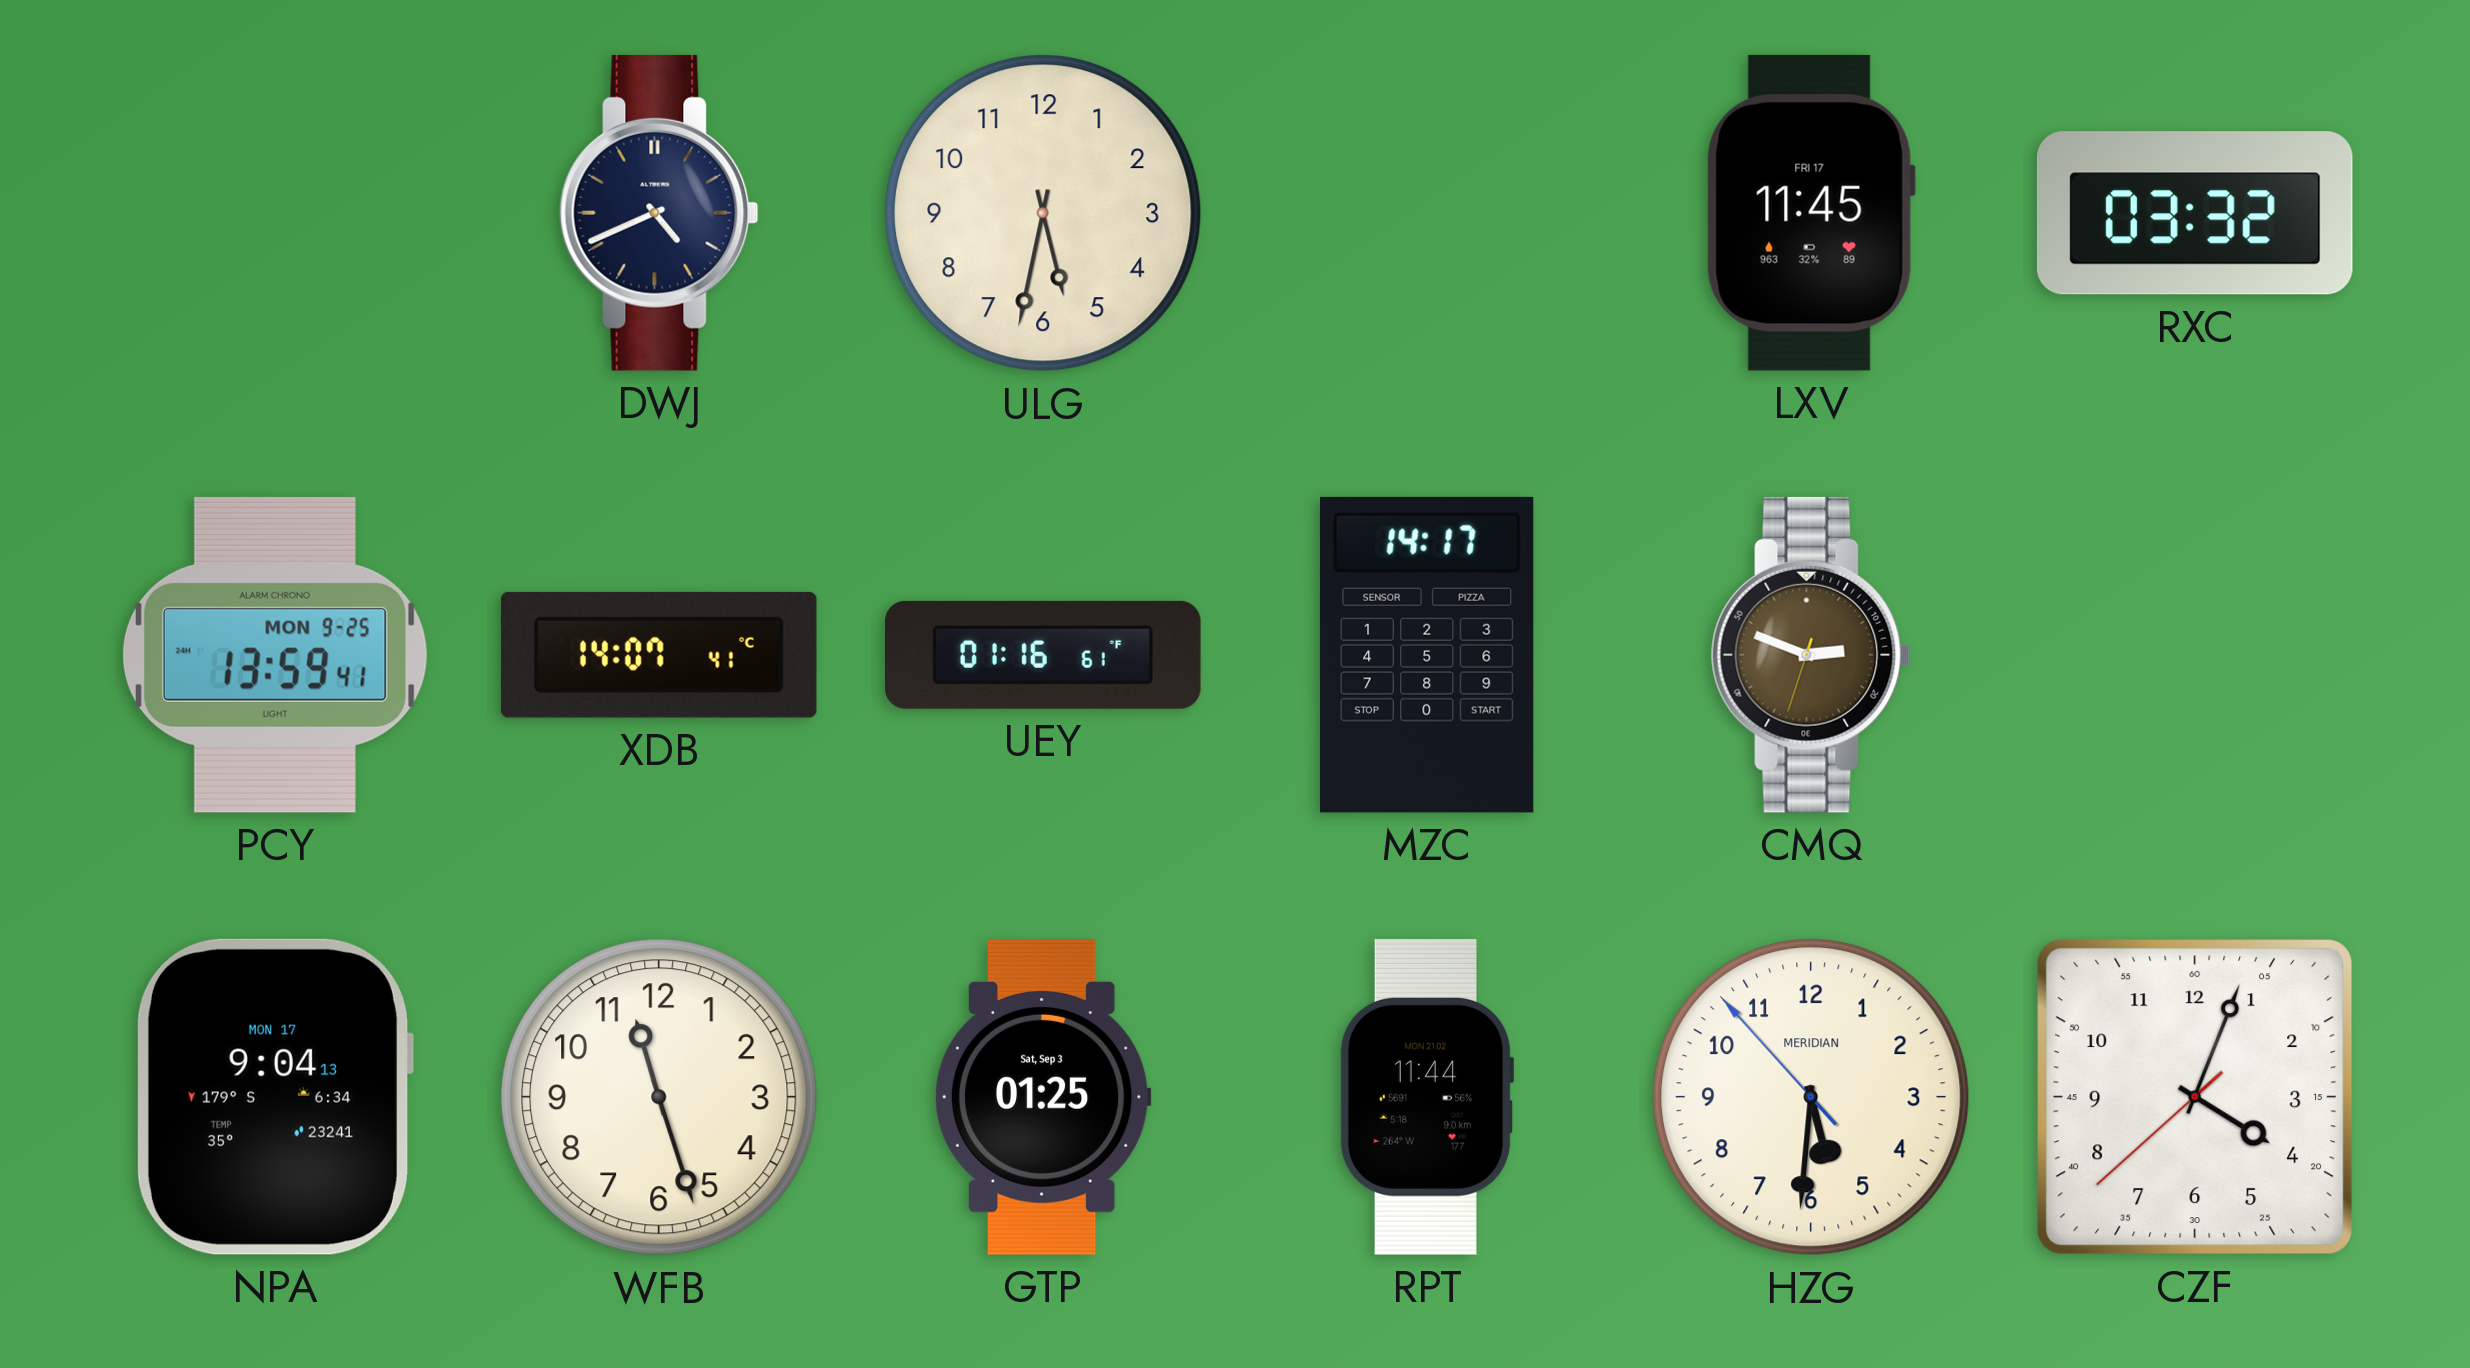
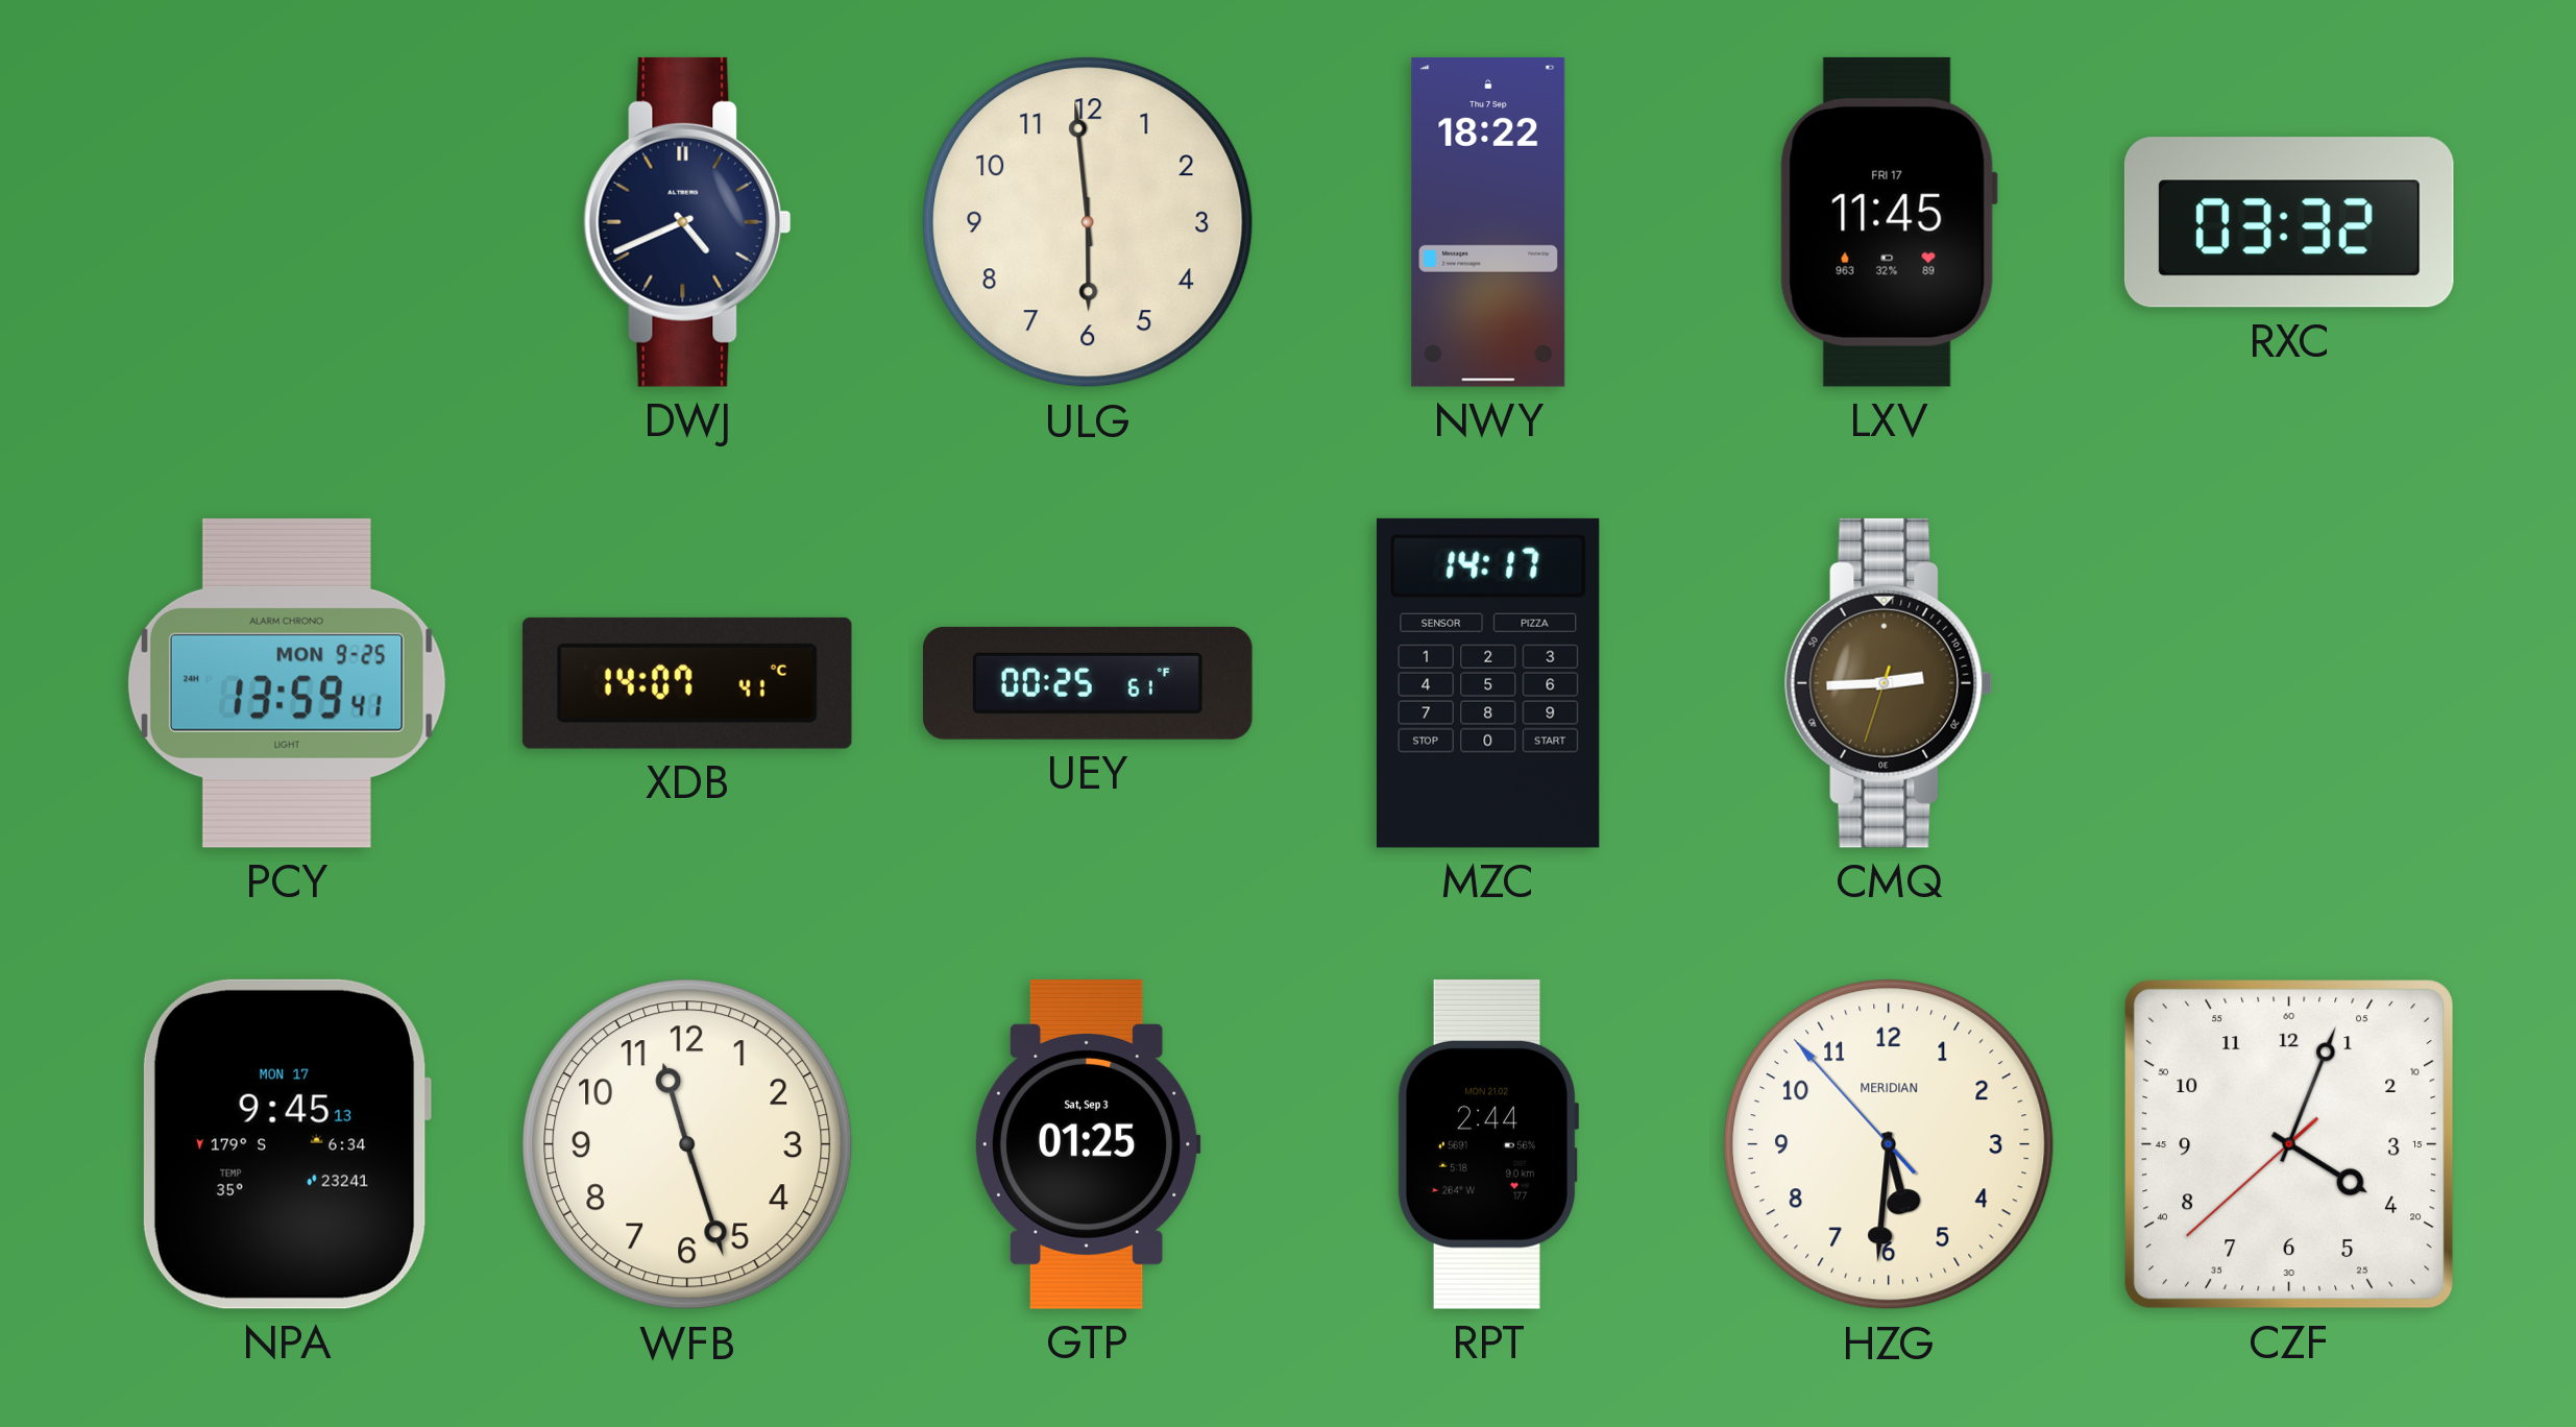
ULG: 5:32 -> 5:59 (1088, 222)
NWY: none -> 18:22 (1488, 222)
UEY: 01:16 -> 00:25 (1088, 683)
CMQ: 2:48 -> 2:44 (1889, 683)
NPA: 9:04 -> 9:45 (286, 1144)
RPT: 11:44 -> 2:44 (1488, 1144)
